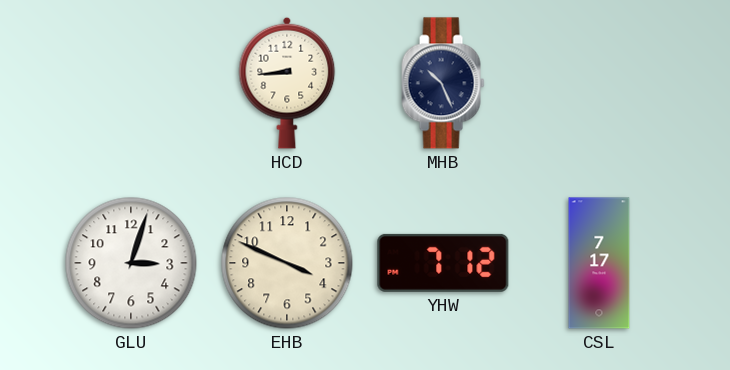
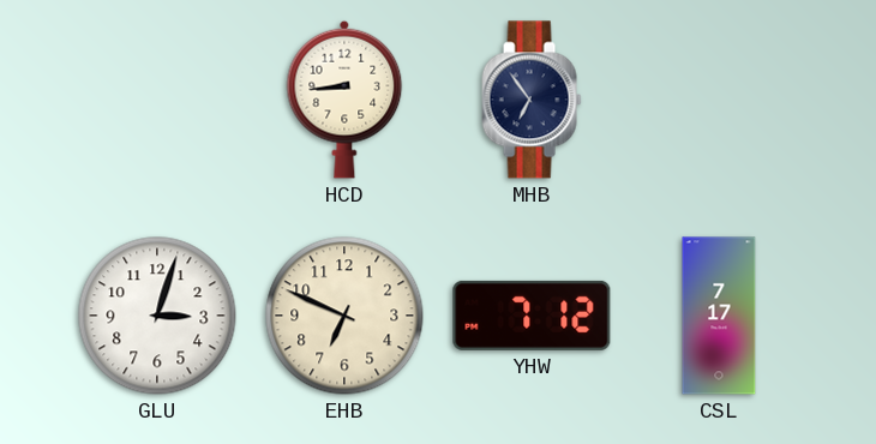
MHB: 10:26 -> 6:54 (532, 100)
EHB: 3:49 -> 6:49 (344, 316)
